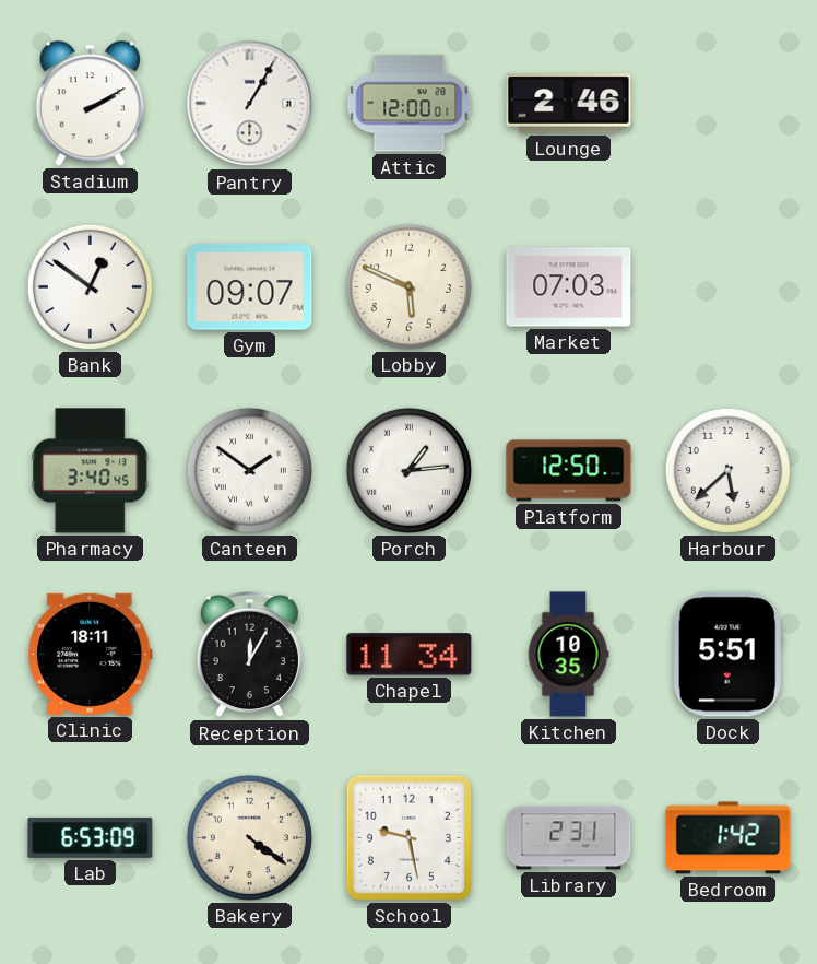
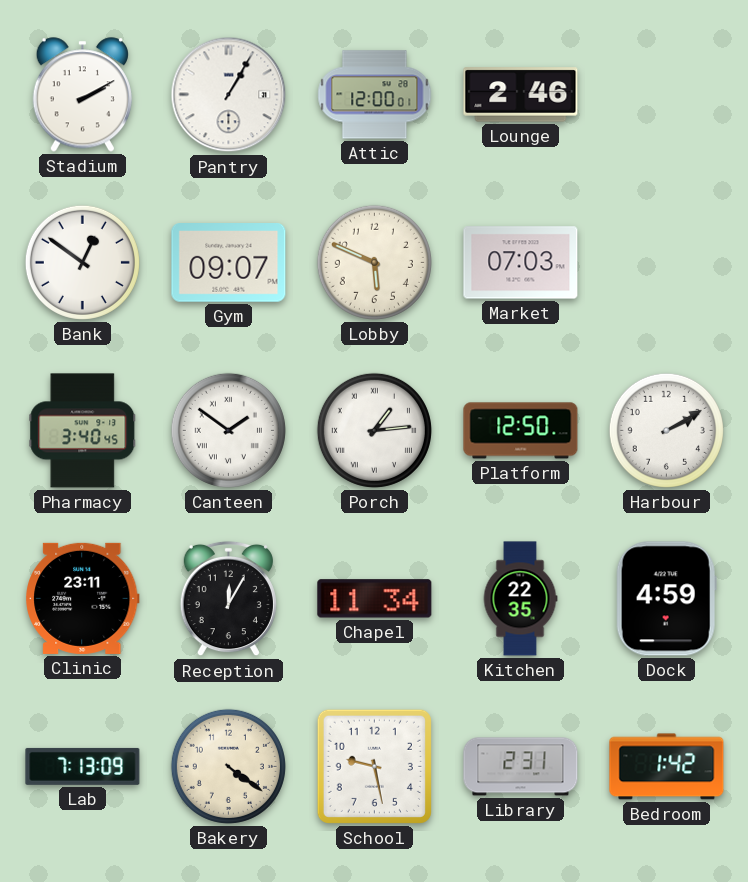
Harbour: 5:38 -> 2:10 (666, 430)
Clinic: 18:11 -> 23:11 (83, 598)
Kitchen: 10:35 -> 22:35 (520, 599)
Dock: 5:51 -> 4:59 (666, 599)
Lab: 6:53 -> 7:13 (83, 766)
